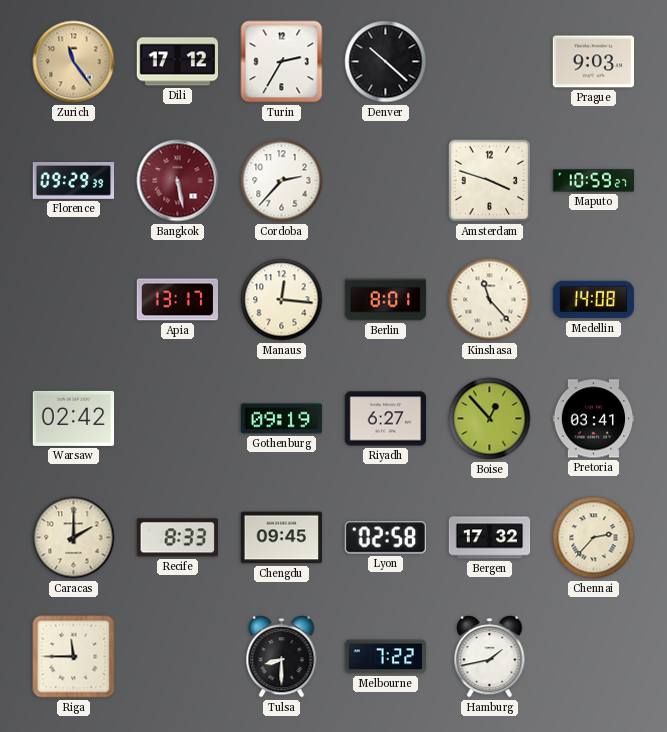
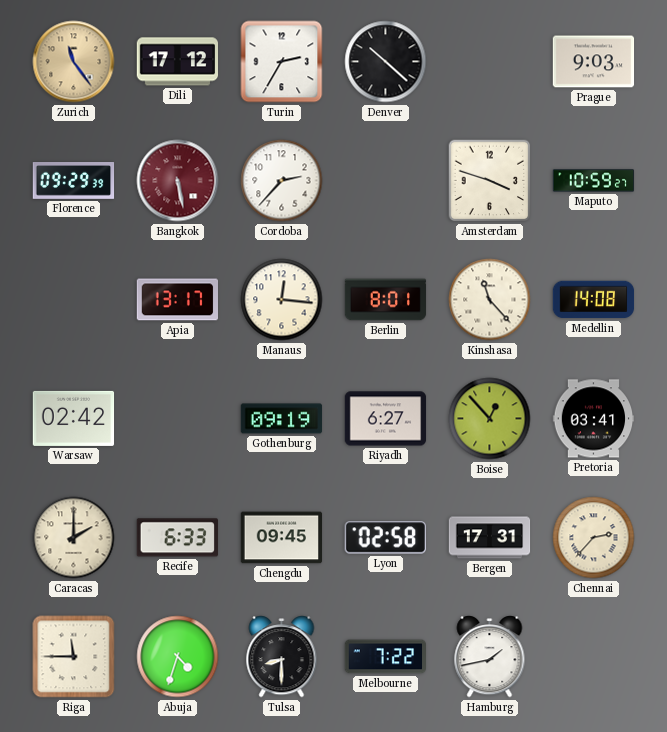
Recife: 8:33 -> 6:33 (177, 538)
Bergen: 17:32 -> 17:31 (490, 538)
Abuja: none -> 4:33 (178, 657)
